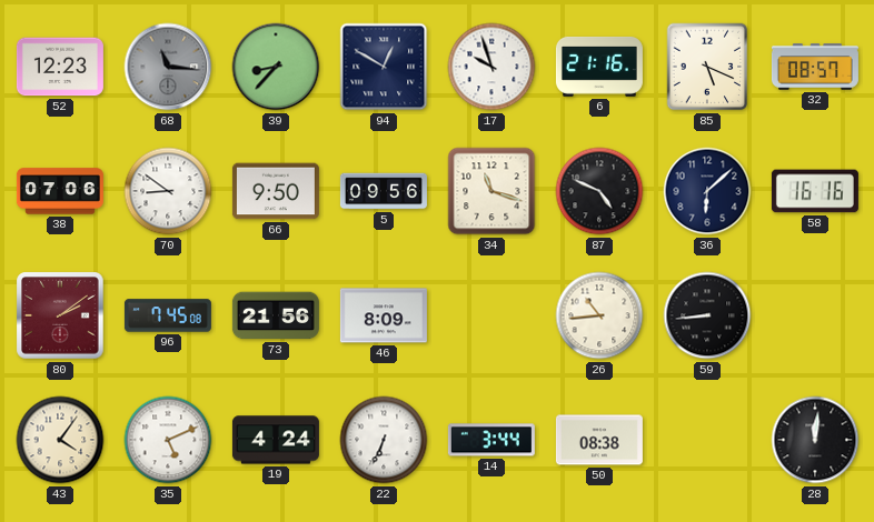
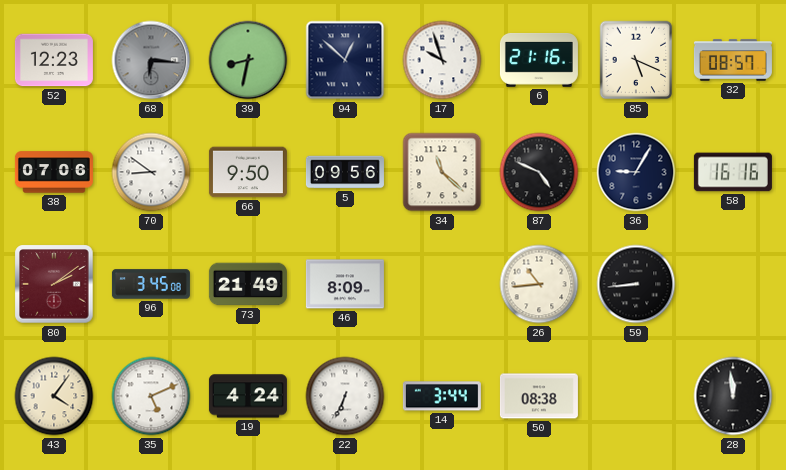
68: 11:16 -> 6:16 (151, 60)
39: 8:37 -> 8:32 (248, 60)
94: 12:50 -> 12:52 (345, 60)
34: 11:18 -> 11:22 (442, 172)
36: 6:08 -> 9:05 (636, 172)
96: 7:45 -> 3:45 (151, 284)
73: 21:56 -> 21:49 (248, 284)
28: 12:01 -> 11:59 (733, 396)
